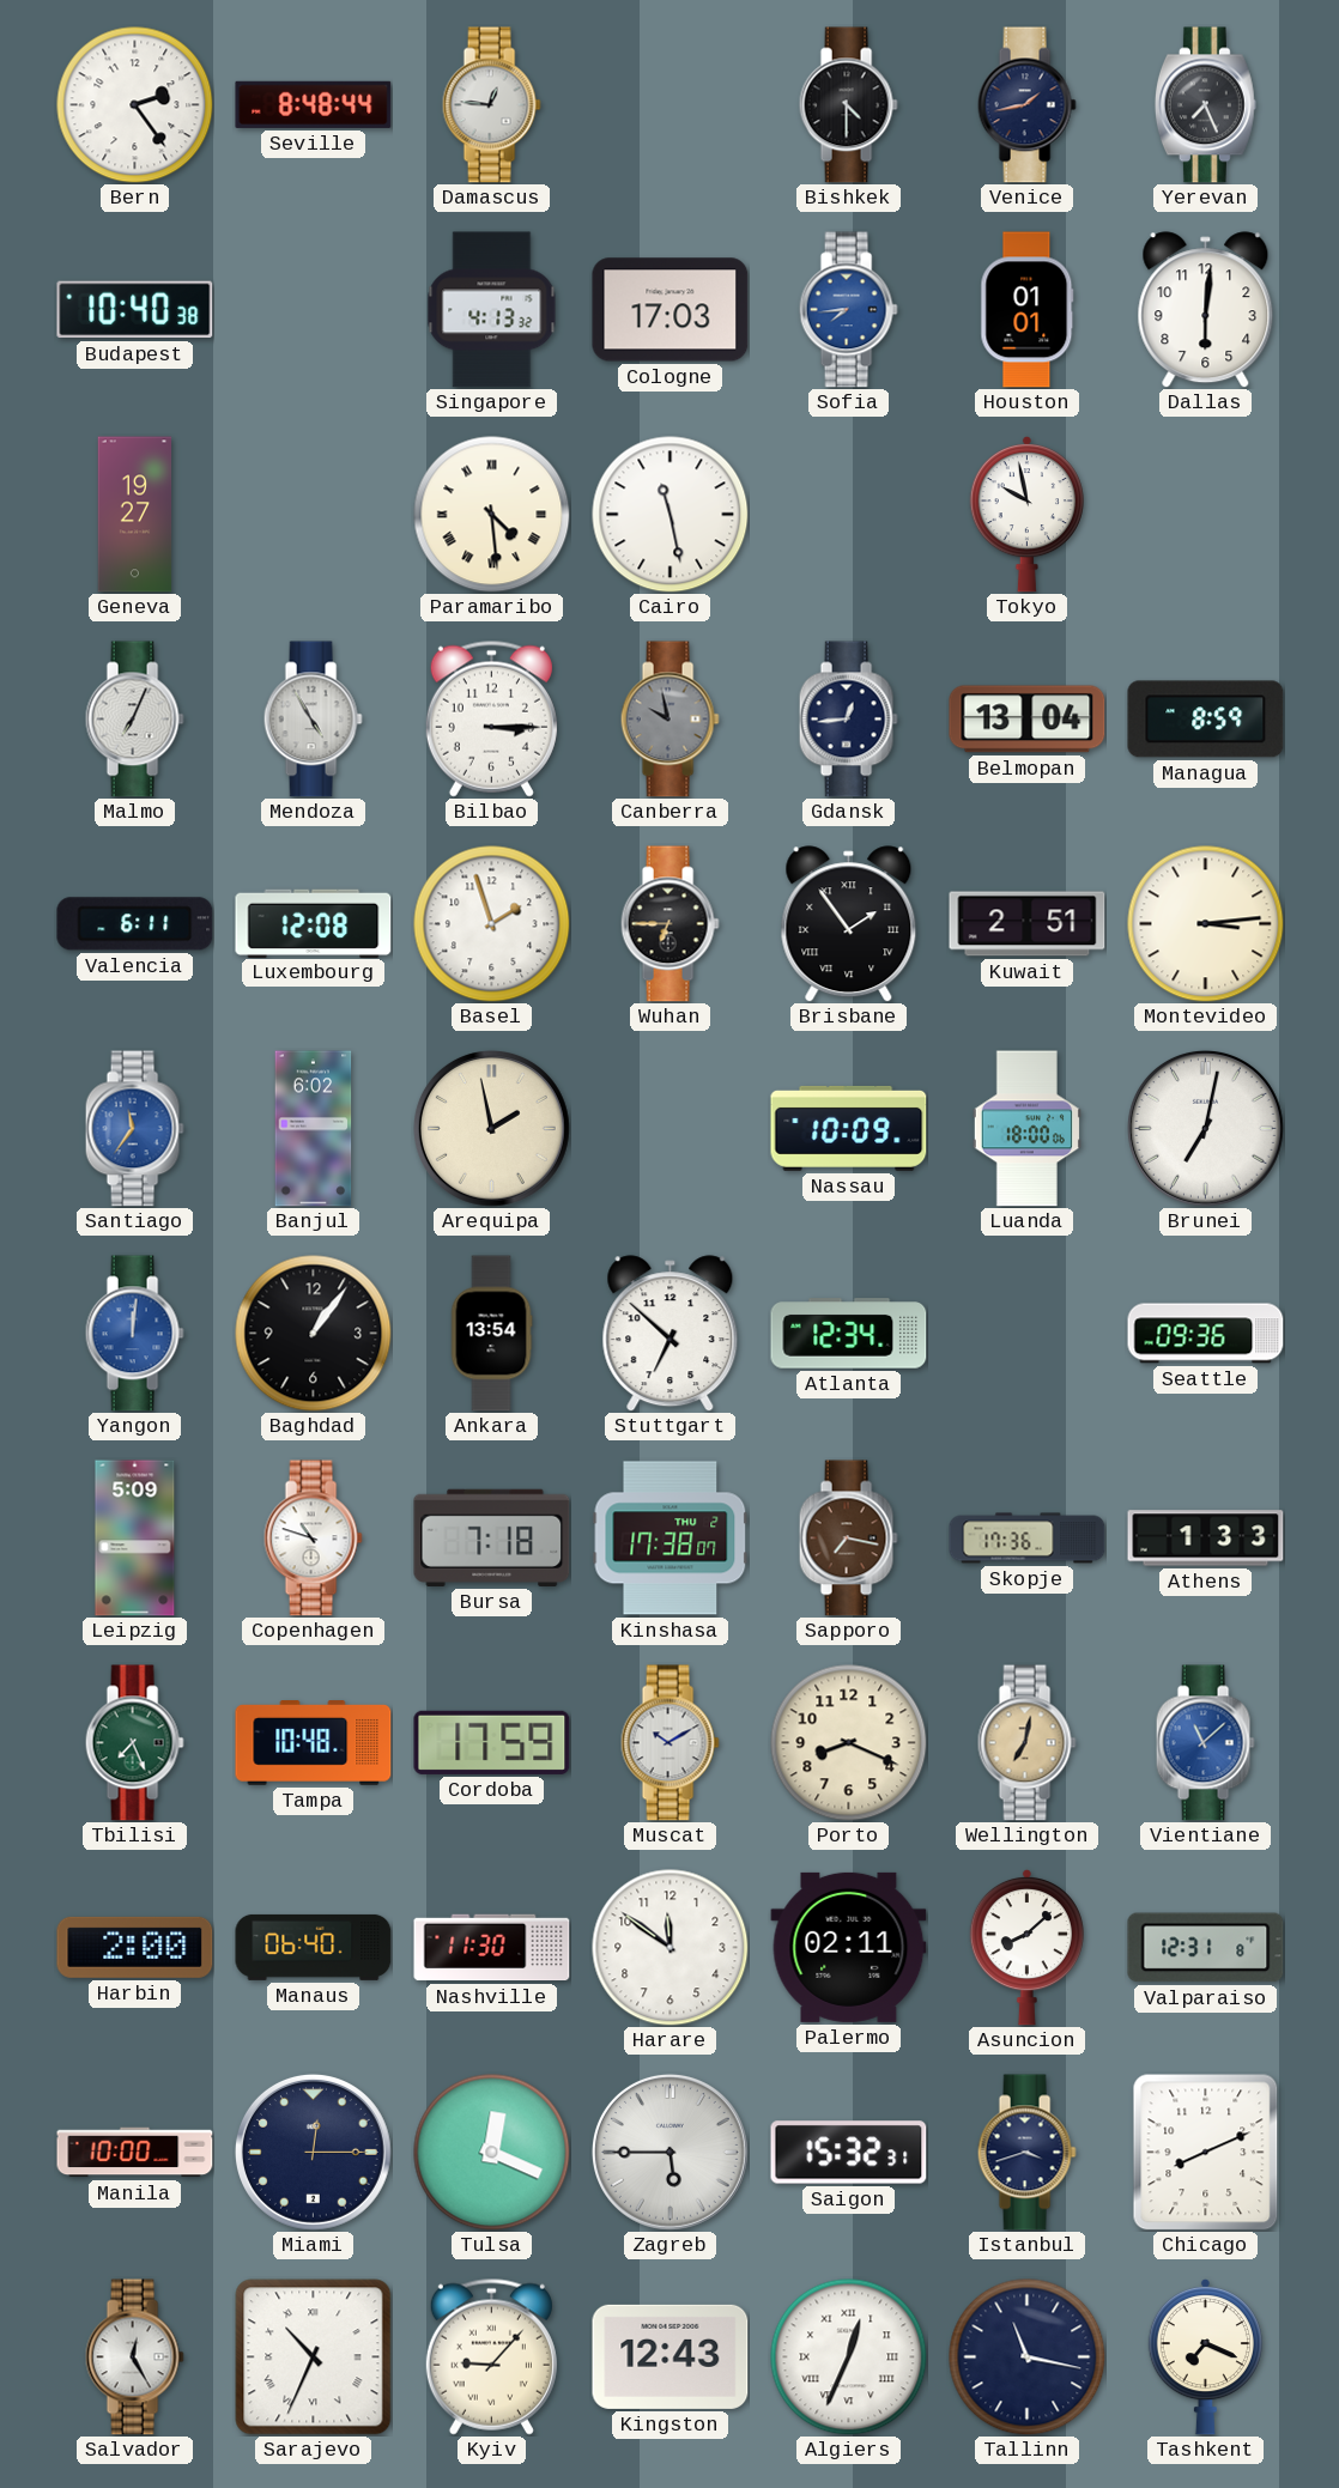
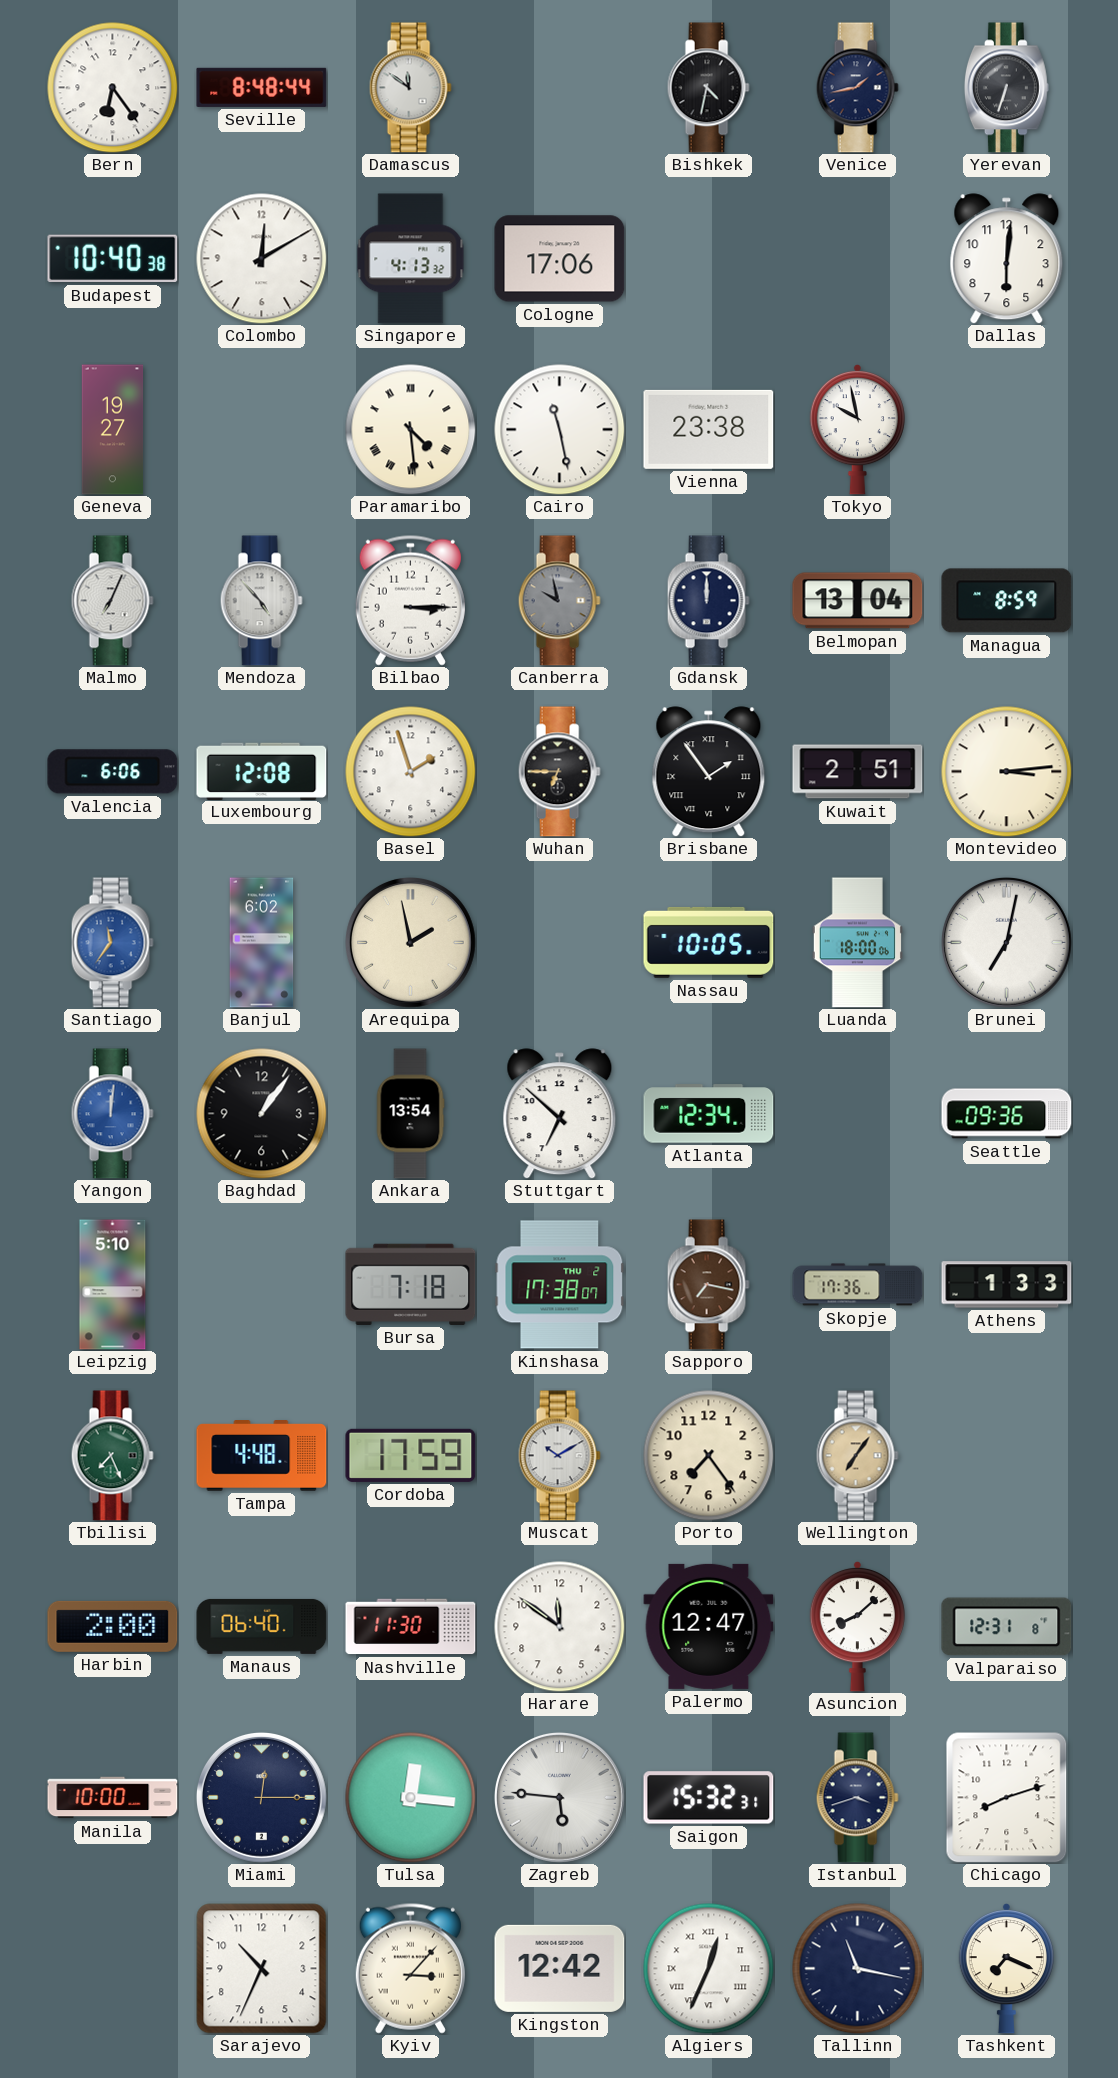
Bern: 2:24 -> 6:24 (113, 88)
Damascus: 12:46 -> 11:51 (410, 88)
Bishkek: 4:30 -> 4:32 (708, 88)
Yerevan: 7:26 -> 6:33 (1006, 88)
Colombo: none -> 12:10 (262, 259)
Cologne: 17:03 -> 17:06 (560, 259)
Sofia: 7:44 -> none (848, 310)
Houston: 01:01 -> none (1028, 310)
Vienna: none -> 23:38 (709, 429)
Mendoza: 4:55 -> 4:53 (261, 601)
Gdansk: 12:44 -> 12:00 (708, 601)
Valencia: 6:11 -> 6:06 (113, 772)
Nassau: 10:09 -> 10:05 (709, 942)
Leipzig: 5:09 -> 5:10 (113, 1285)
Copenhagen: 10:48 -> none (313, 1539)
Tampa: 10:48 -> 4:48 (262, 1456)
Porto: 8:19 -> 7:24 (709, 1456)
Wellington: 7:02 -> 7:06 (857, 1456)
Vientiane: 11:08 -> none (1205, 1743)
Palermo: 02:11 -> 12:47 (709, 1626)
Tulsa: 12:19 -> 12:16 (411, 1798)
Zagreb: 5:45 -> 5:46 (559, 1797)
Chicago: 8:11 -> 8:12 (1007, 1798)
Salvador: 12:25 -> none (134, 2357)
Sarajevo numerals: Roman -> Arabic (262, 1969)
Kyiv: 9:07 -> 3:07 (410, 1968)
Kingston: 12:43 -> 12:42 (560, 1968)
